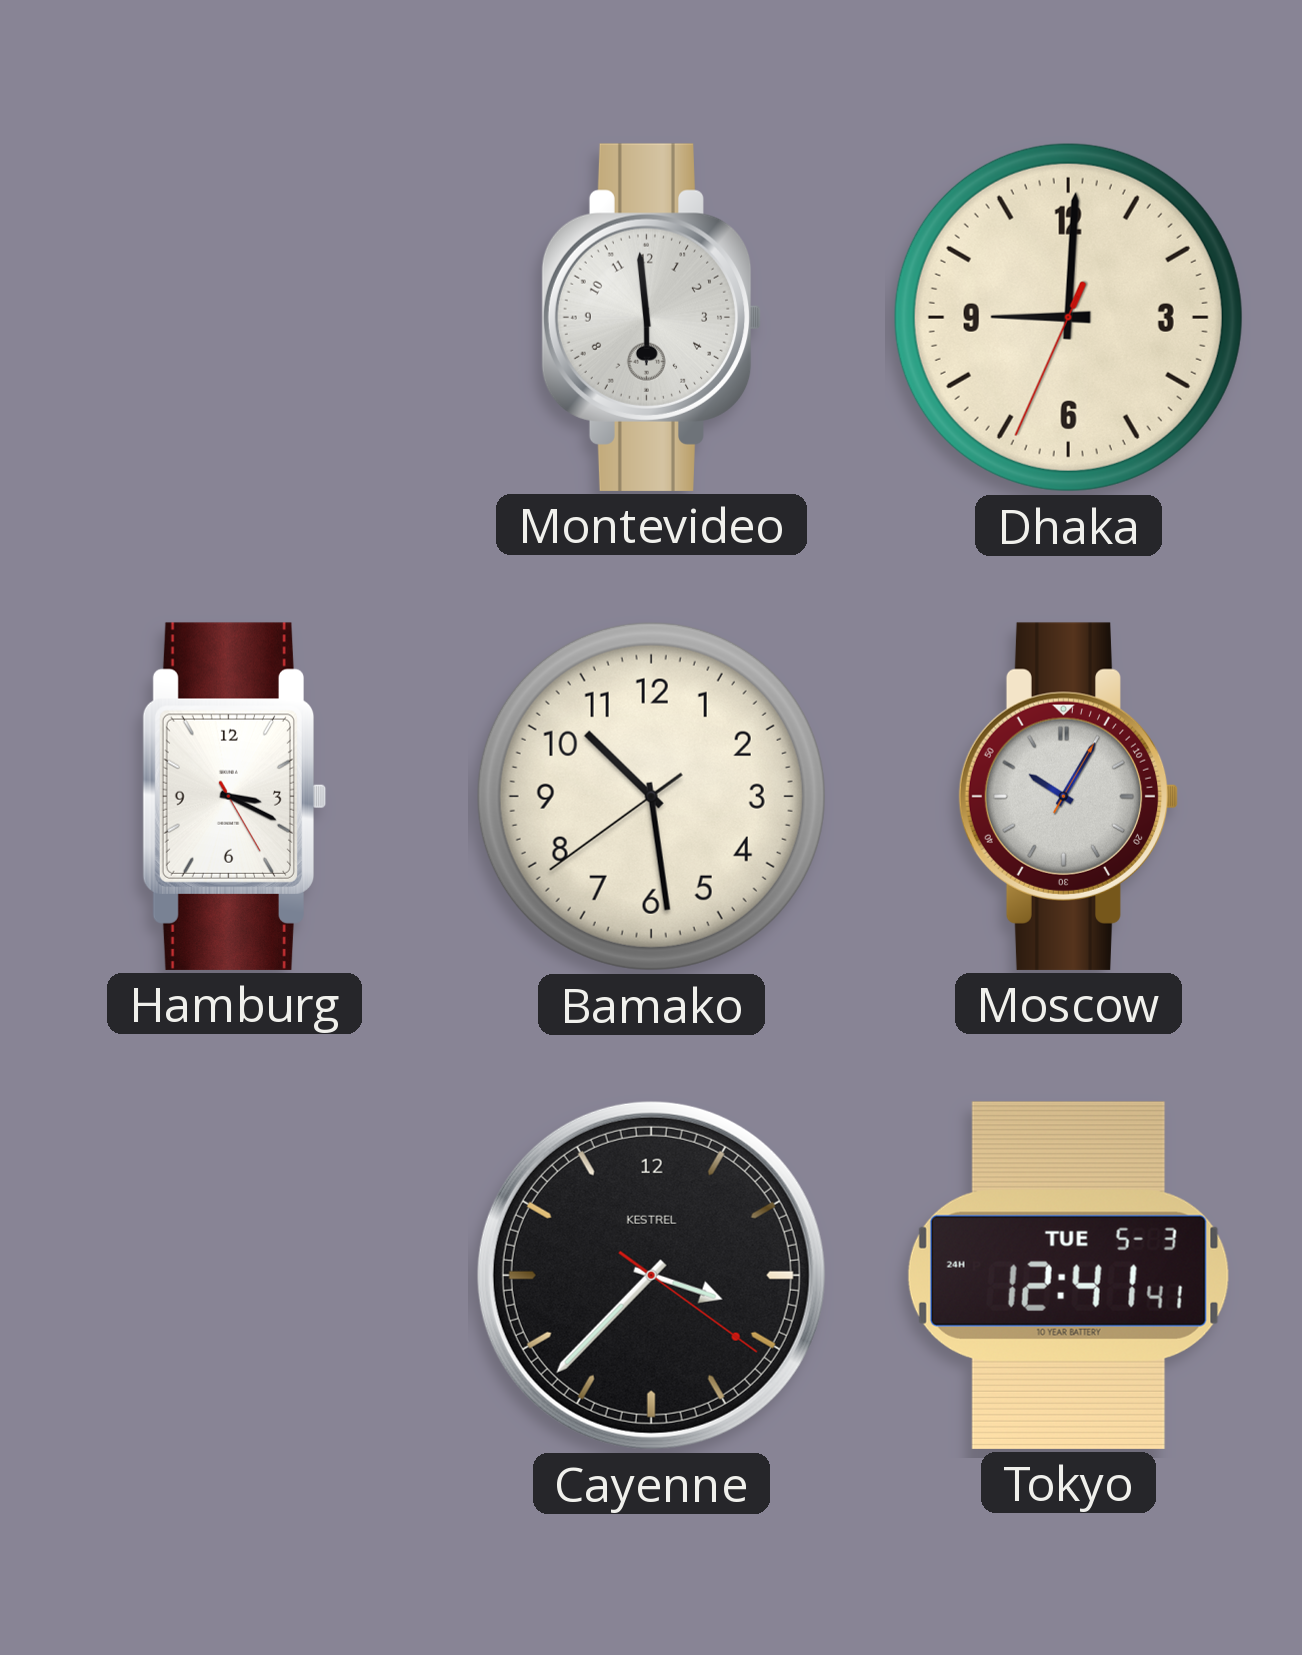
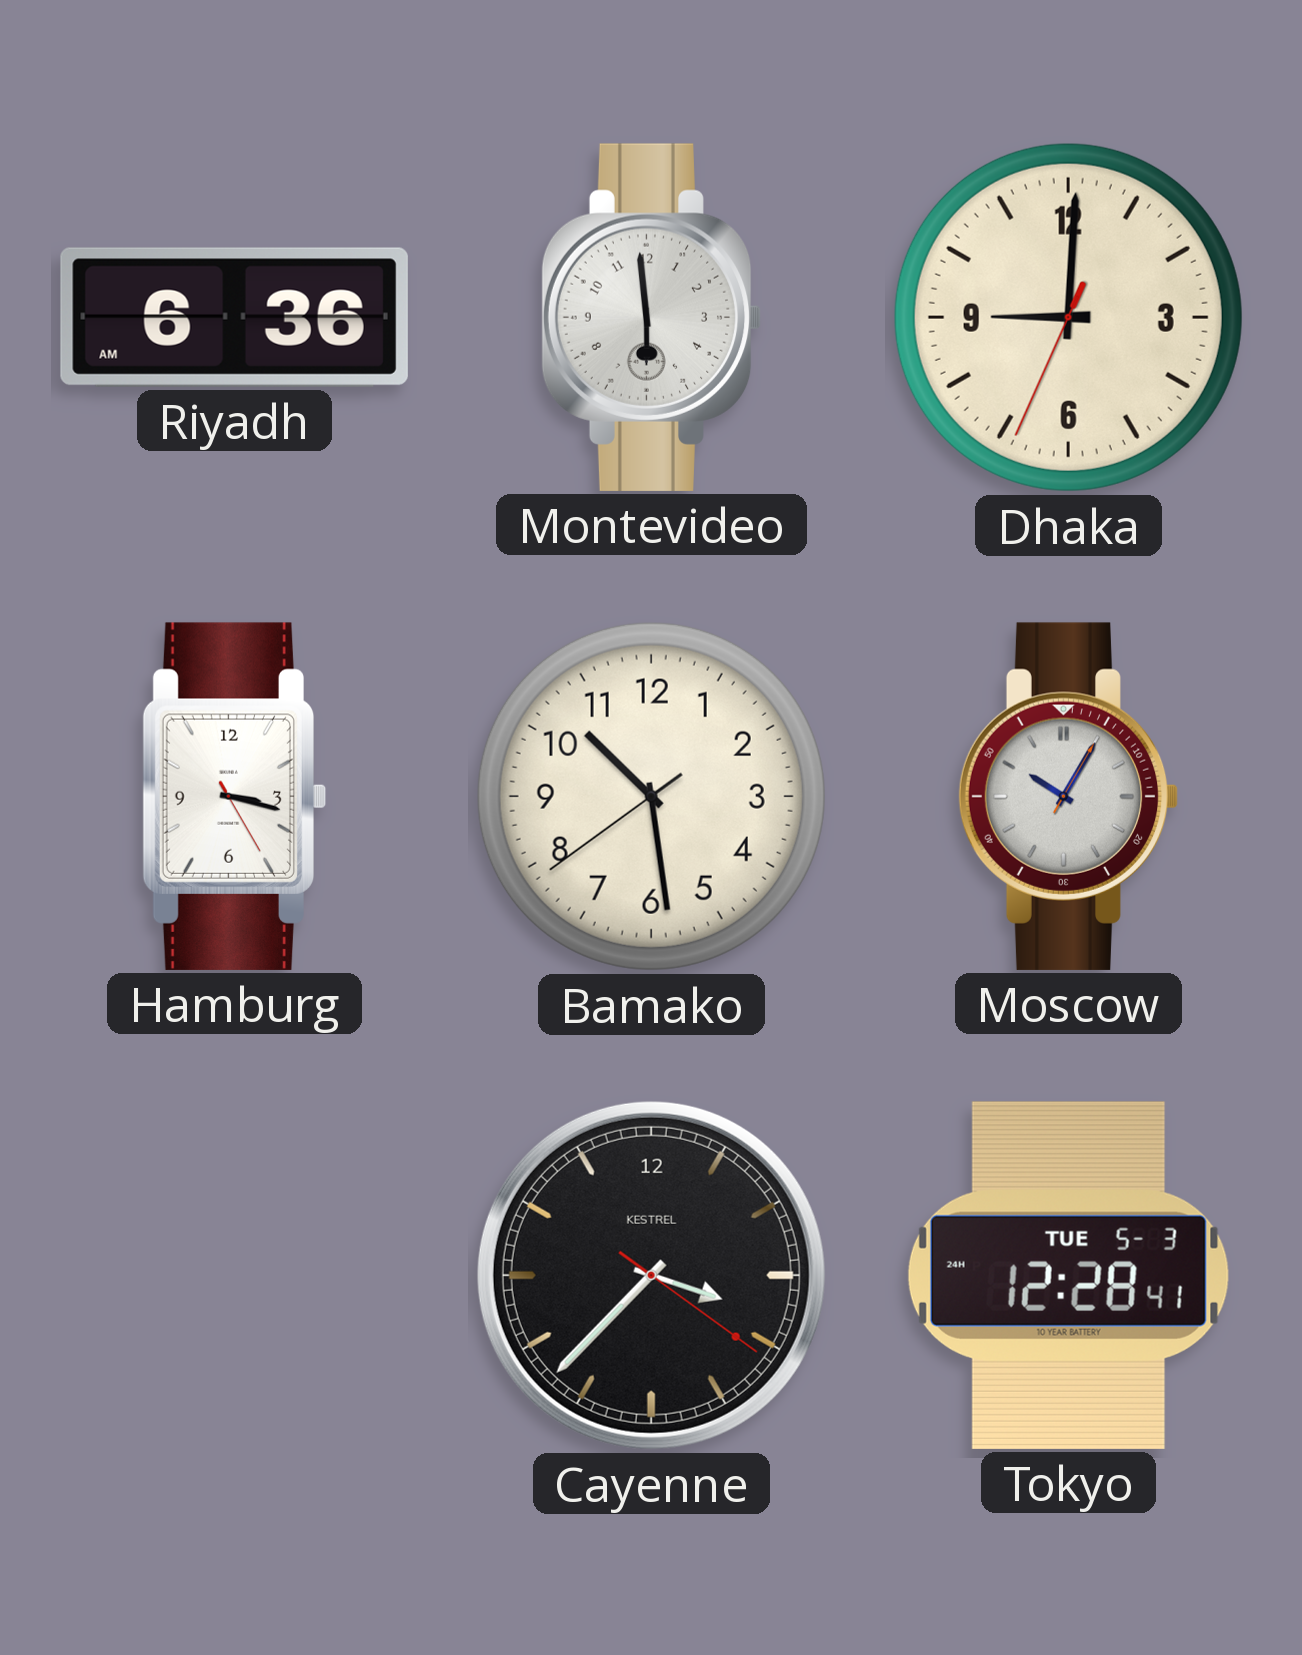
Riyadh: none -> 6:36 (234, 317)
Hamburg: 3:19 -> 3:17 (235, 796)
Tokyo: 12:41 -> 12:28 (1068, 1275)
